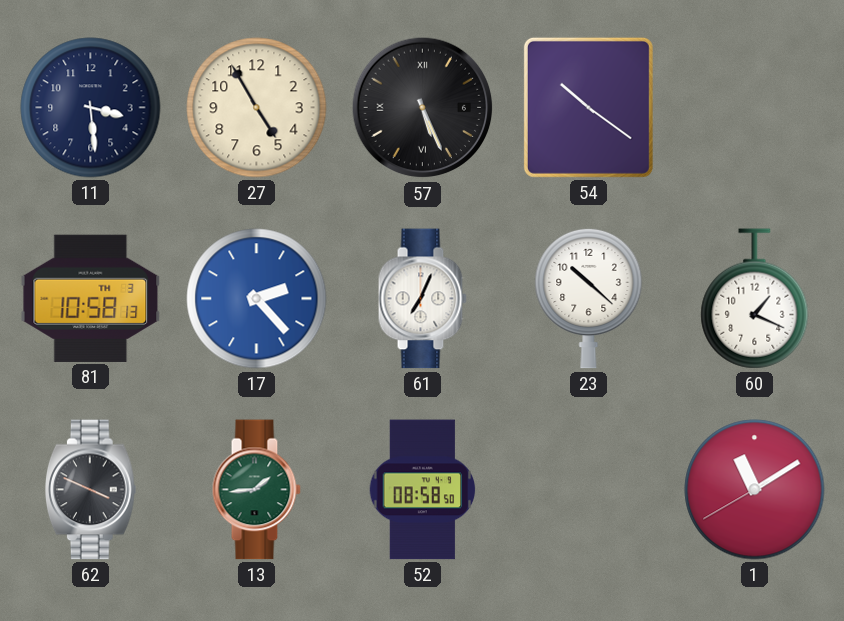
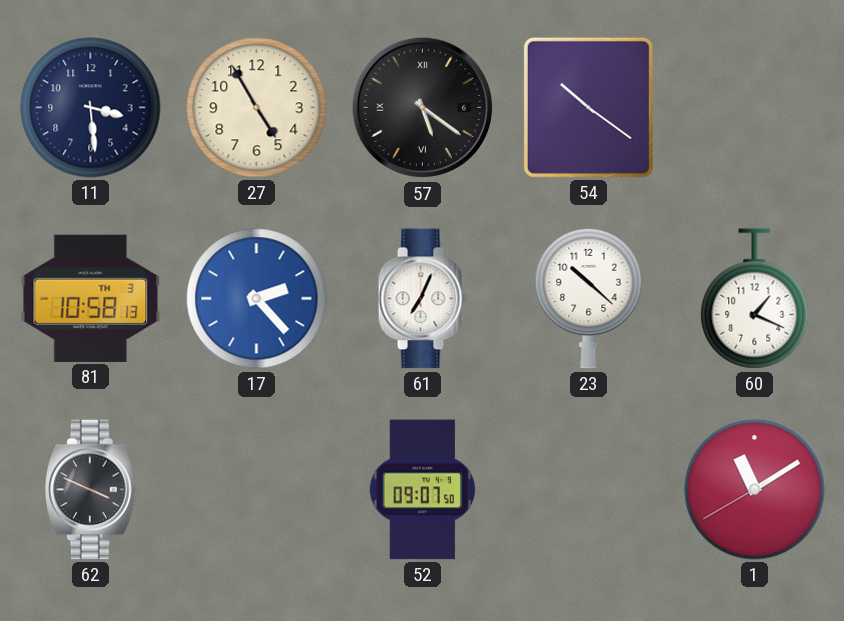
57: 5:26 -> 5:21 (423, 108)
13: 1:44 -> none (256, 490)
52: 08:58 -> 09:07 (423, 490)
